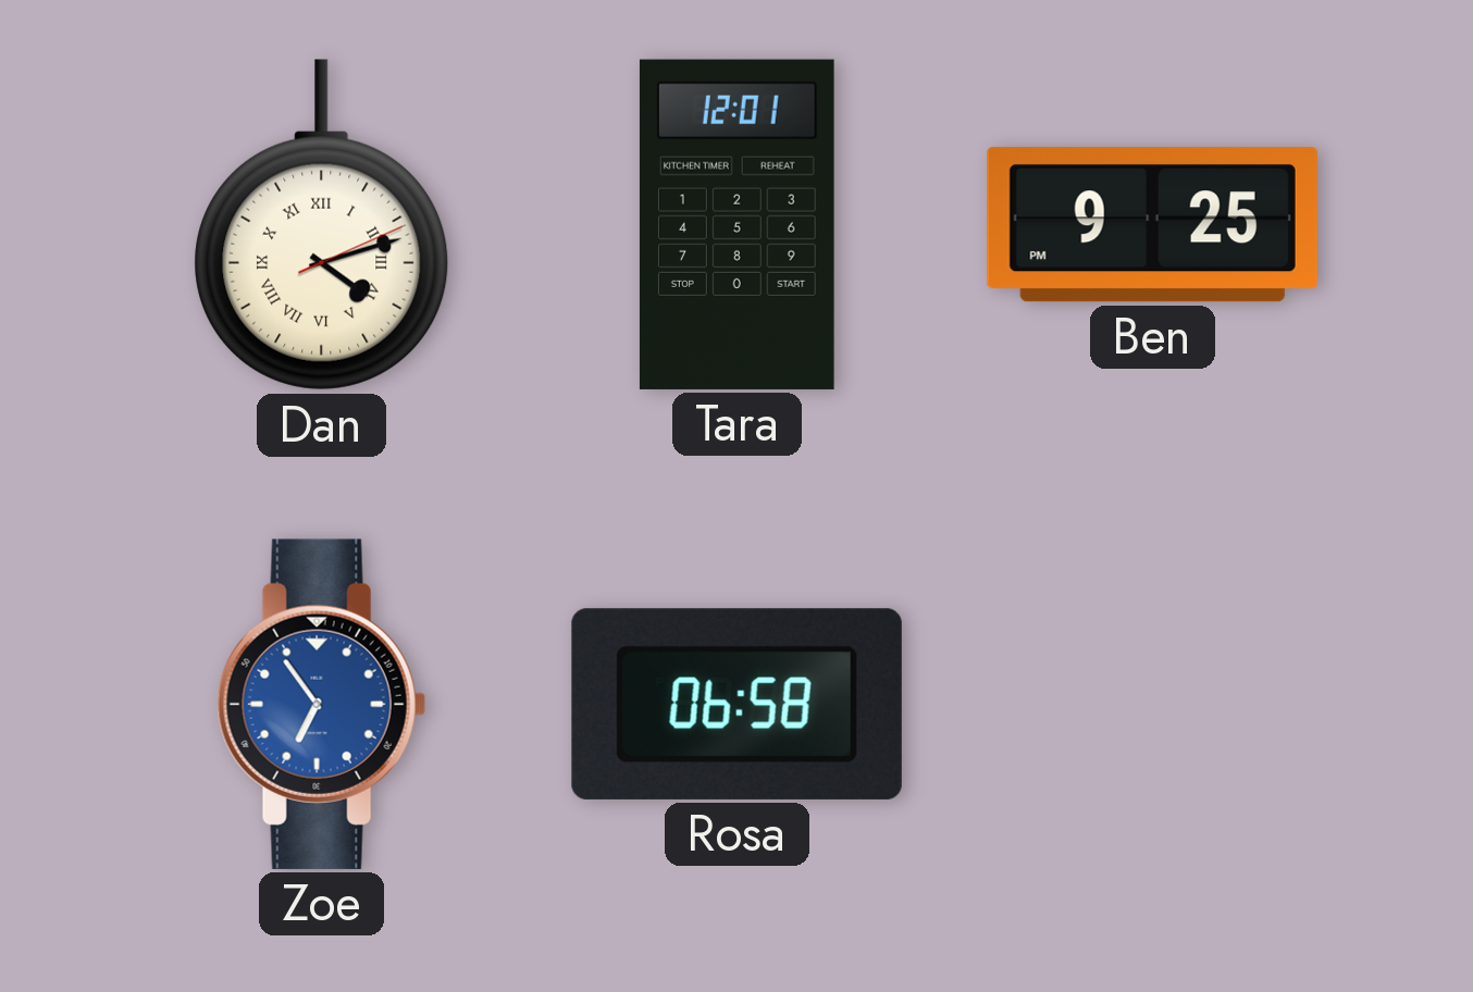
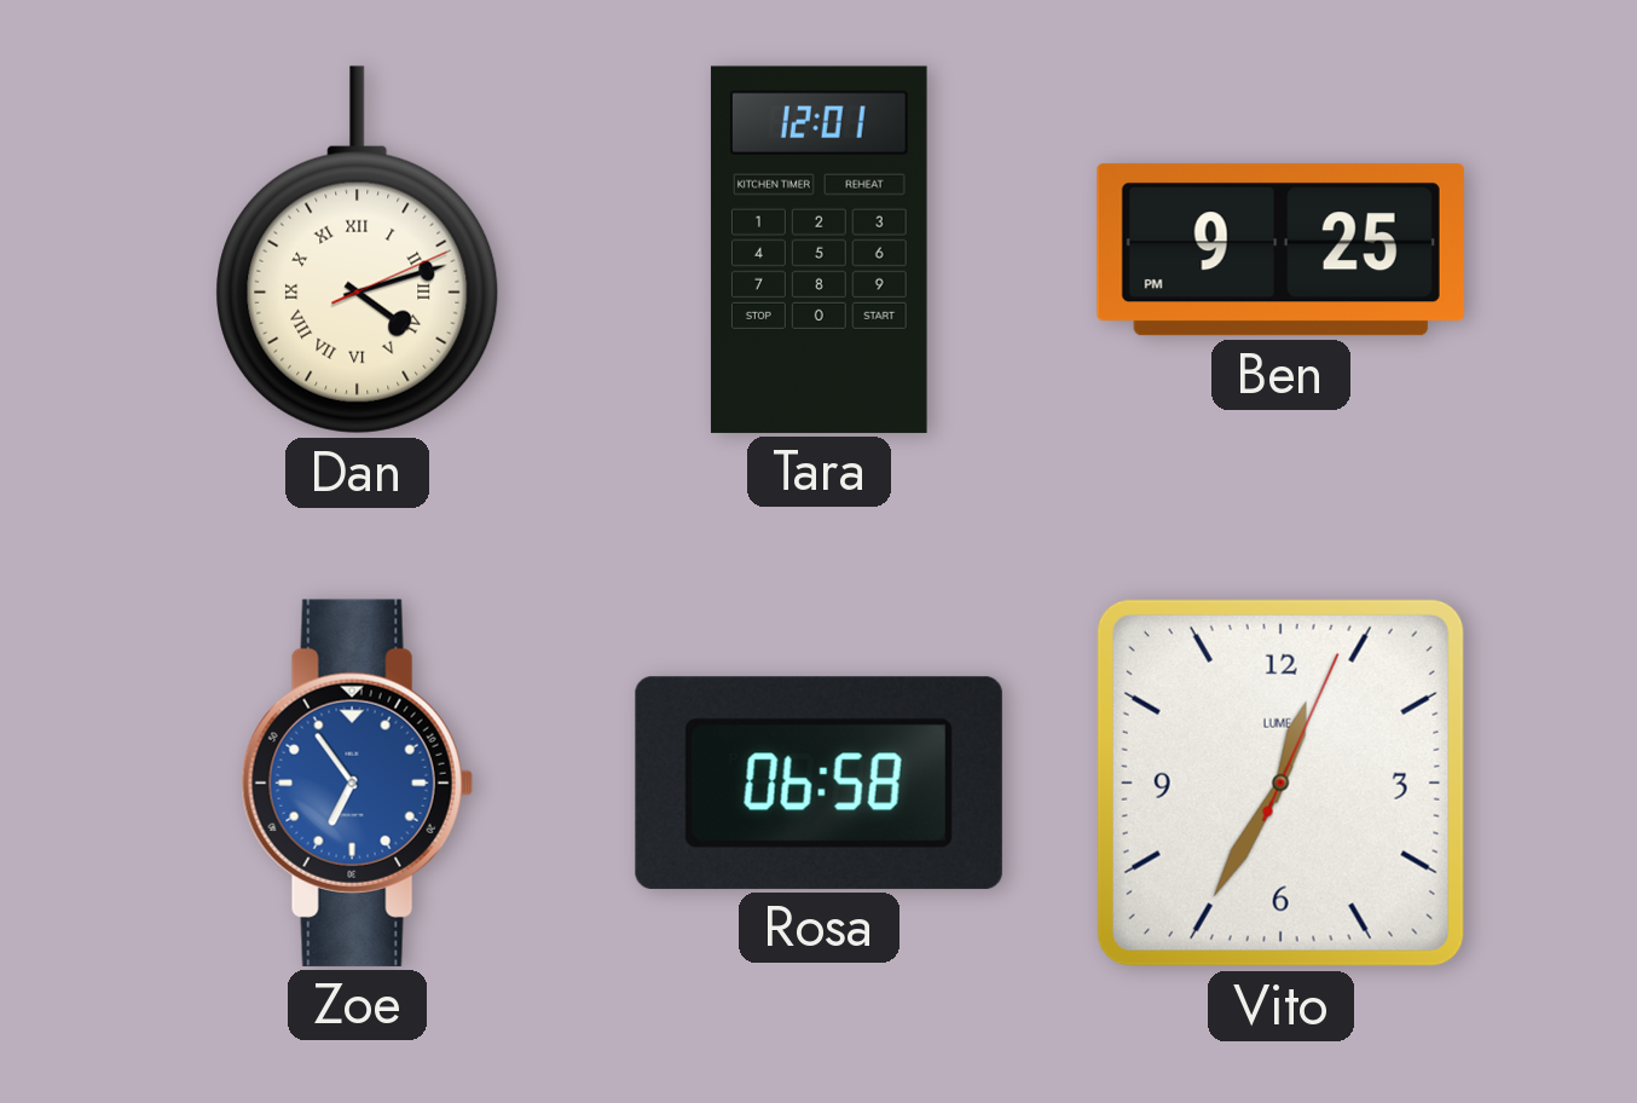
Vito: none -> 12:35 (1280, 783)
